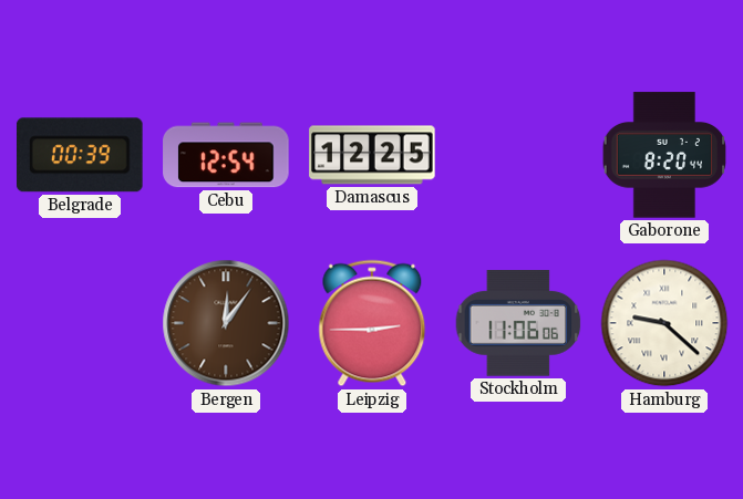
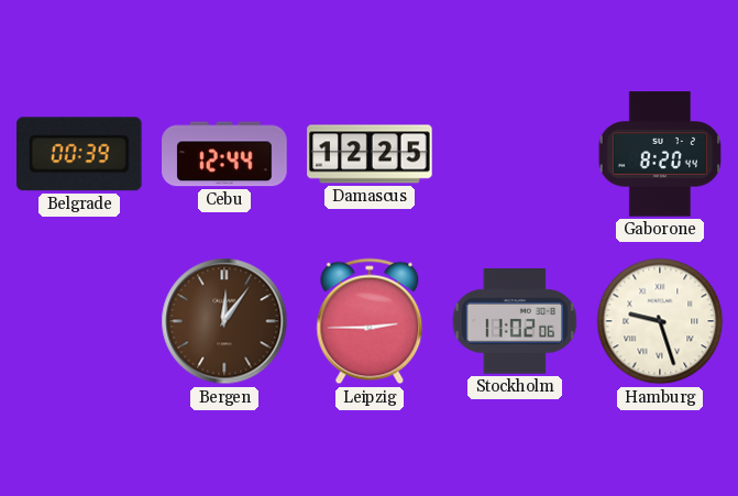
Cebu: 12:54 -> 12:44 (224, 154)
Stockholm: 11:06 -> 11:02 (515, 321)
Hamburg: 9:22 -> 9:27 (660, 321)
